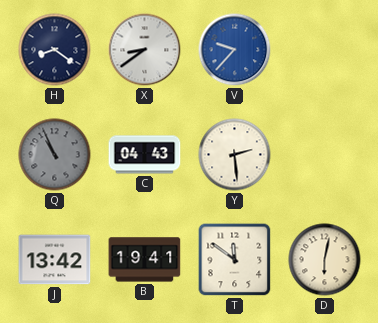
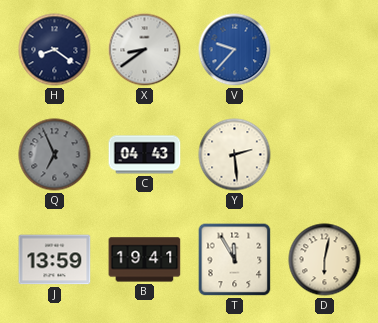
Q: 10:56 -> 6:56 (55, 155)
J: 13:42 -> 13:59 (55, 260)
T: 11:51 -> 11:55 (235, 260)
